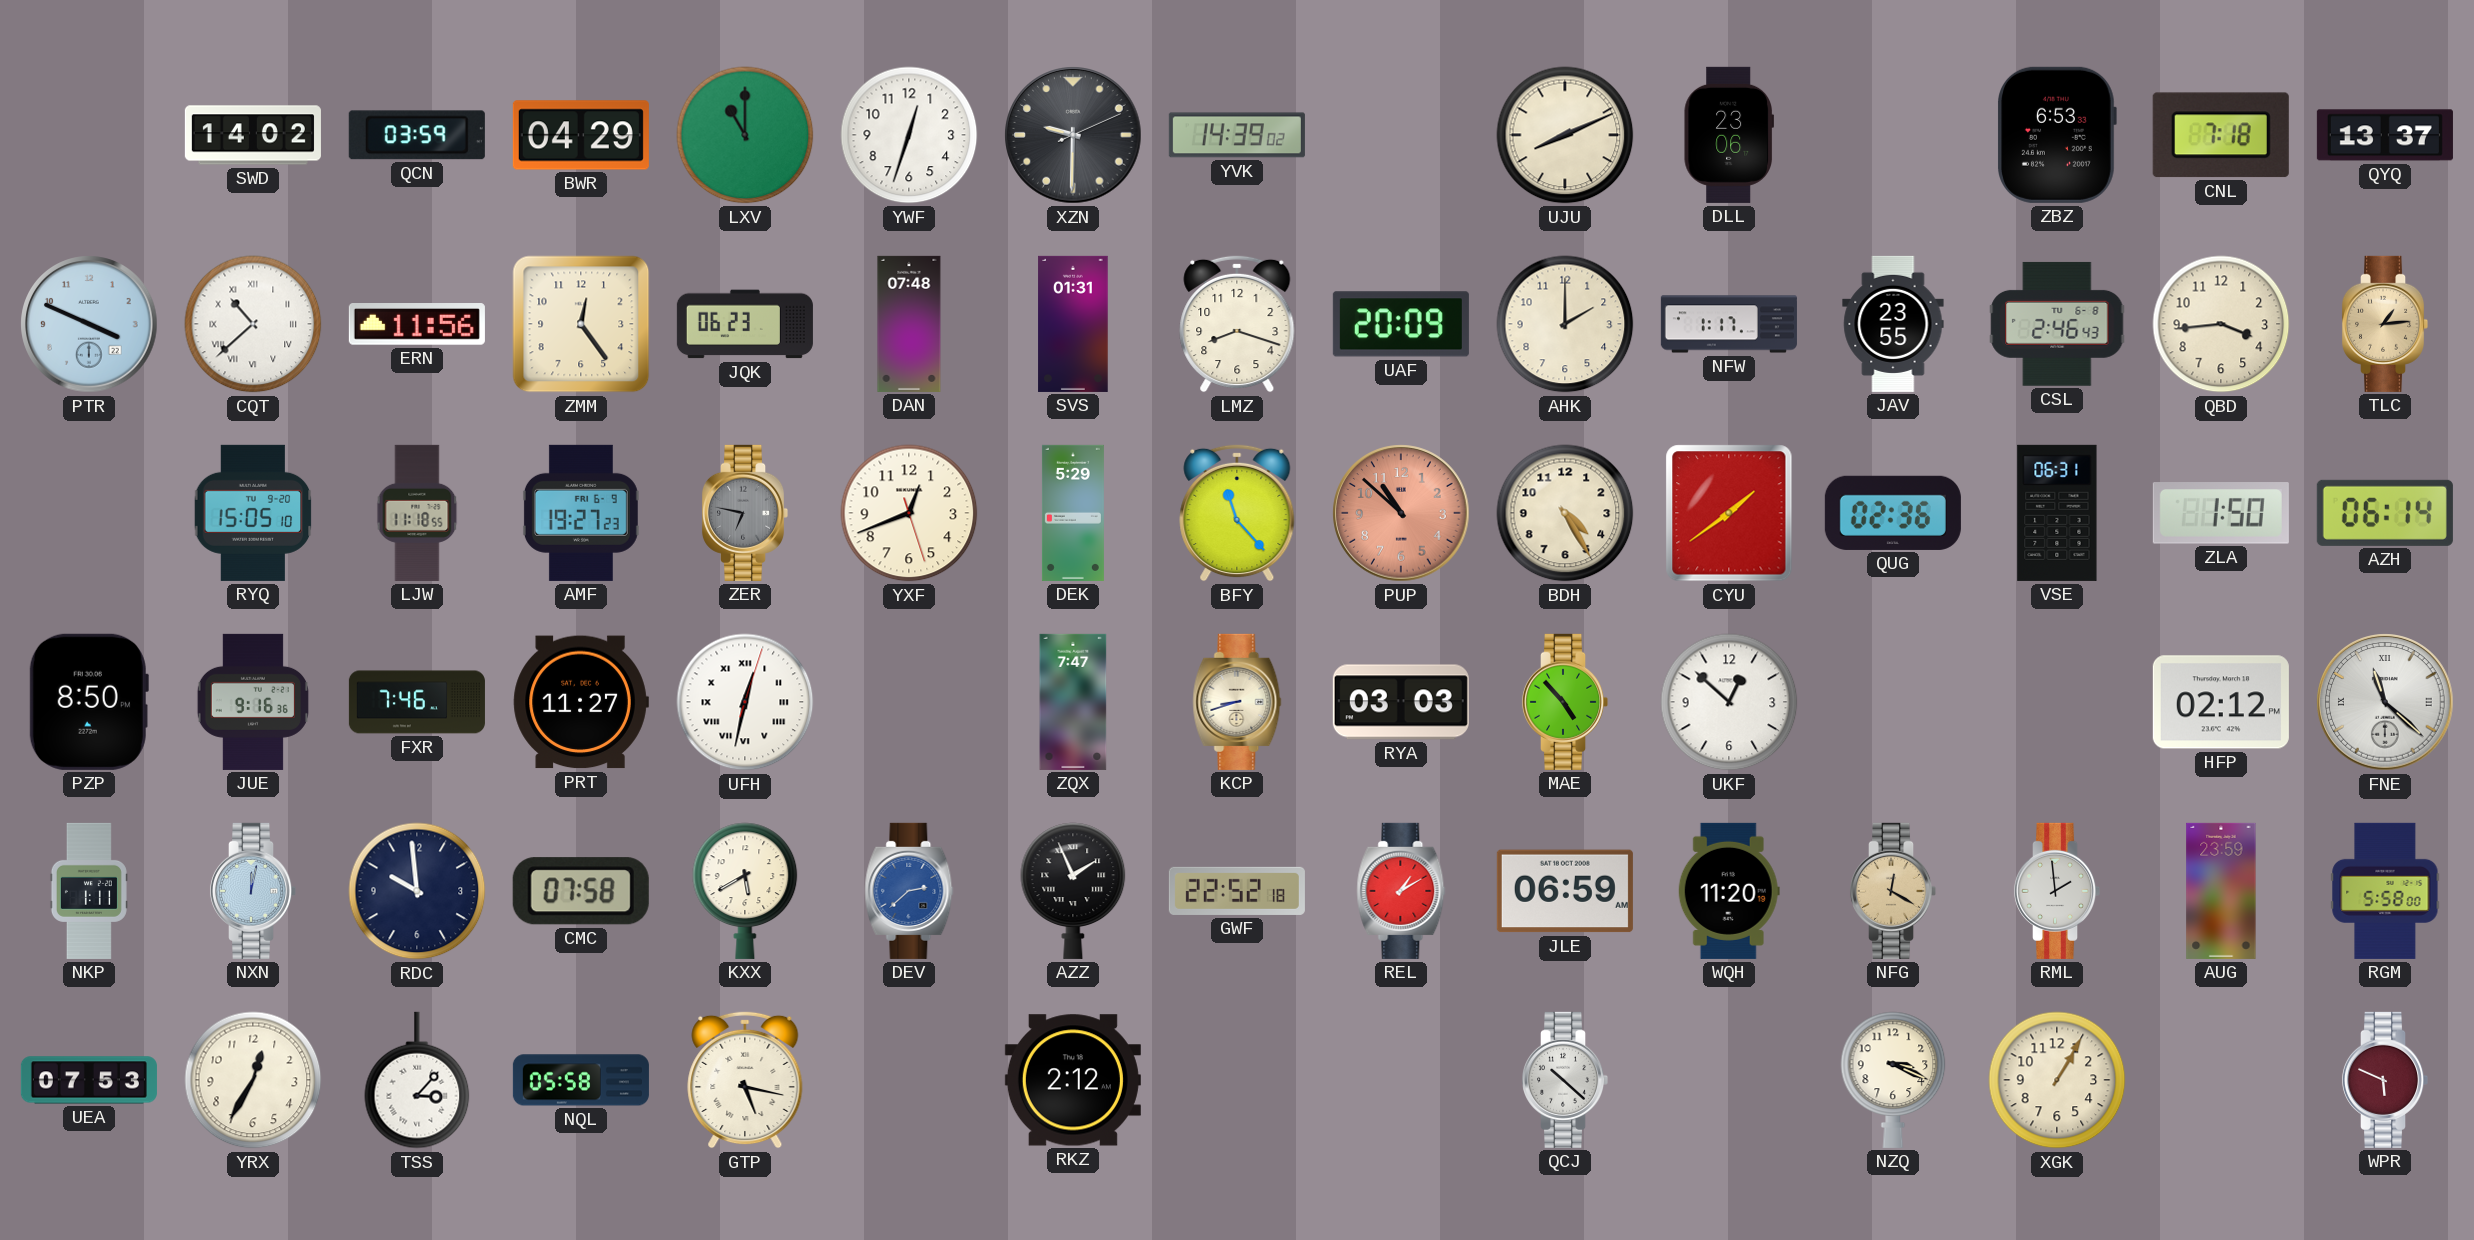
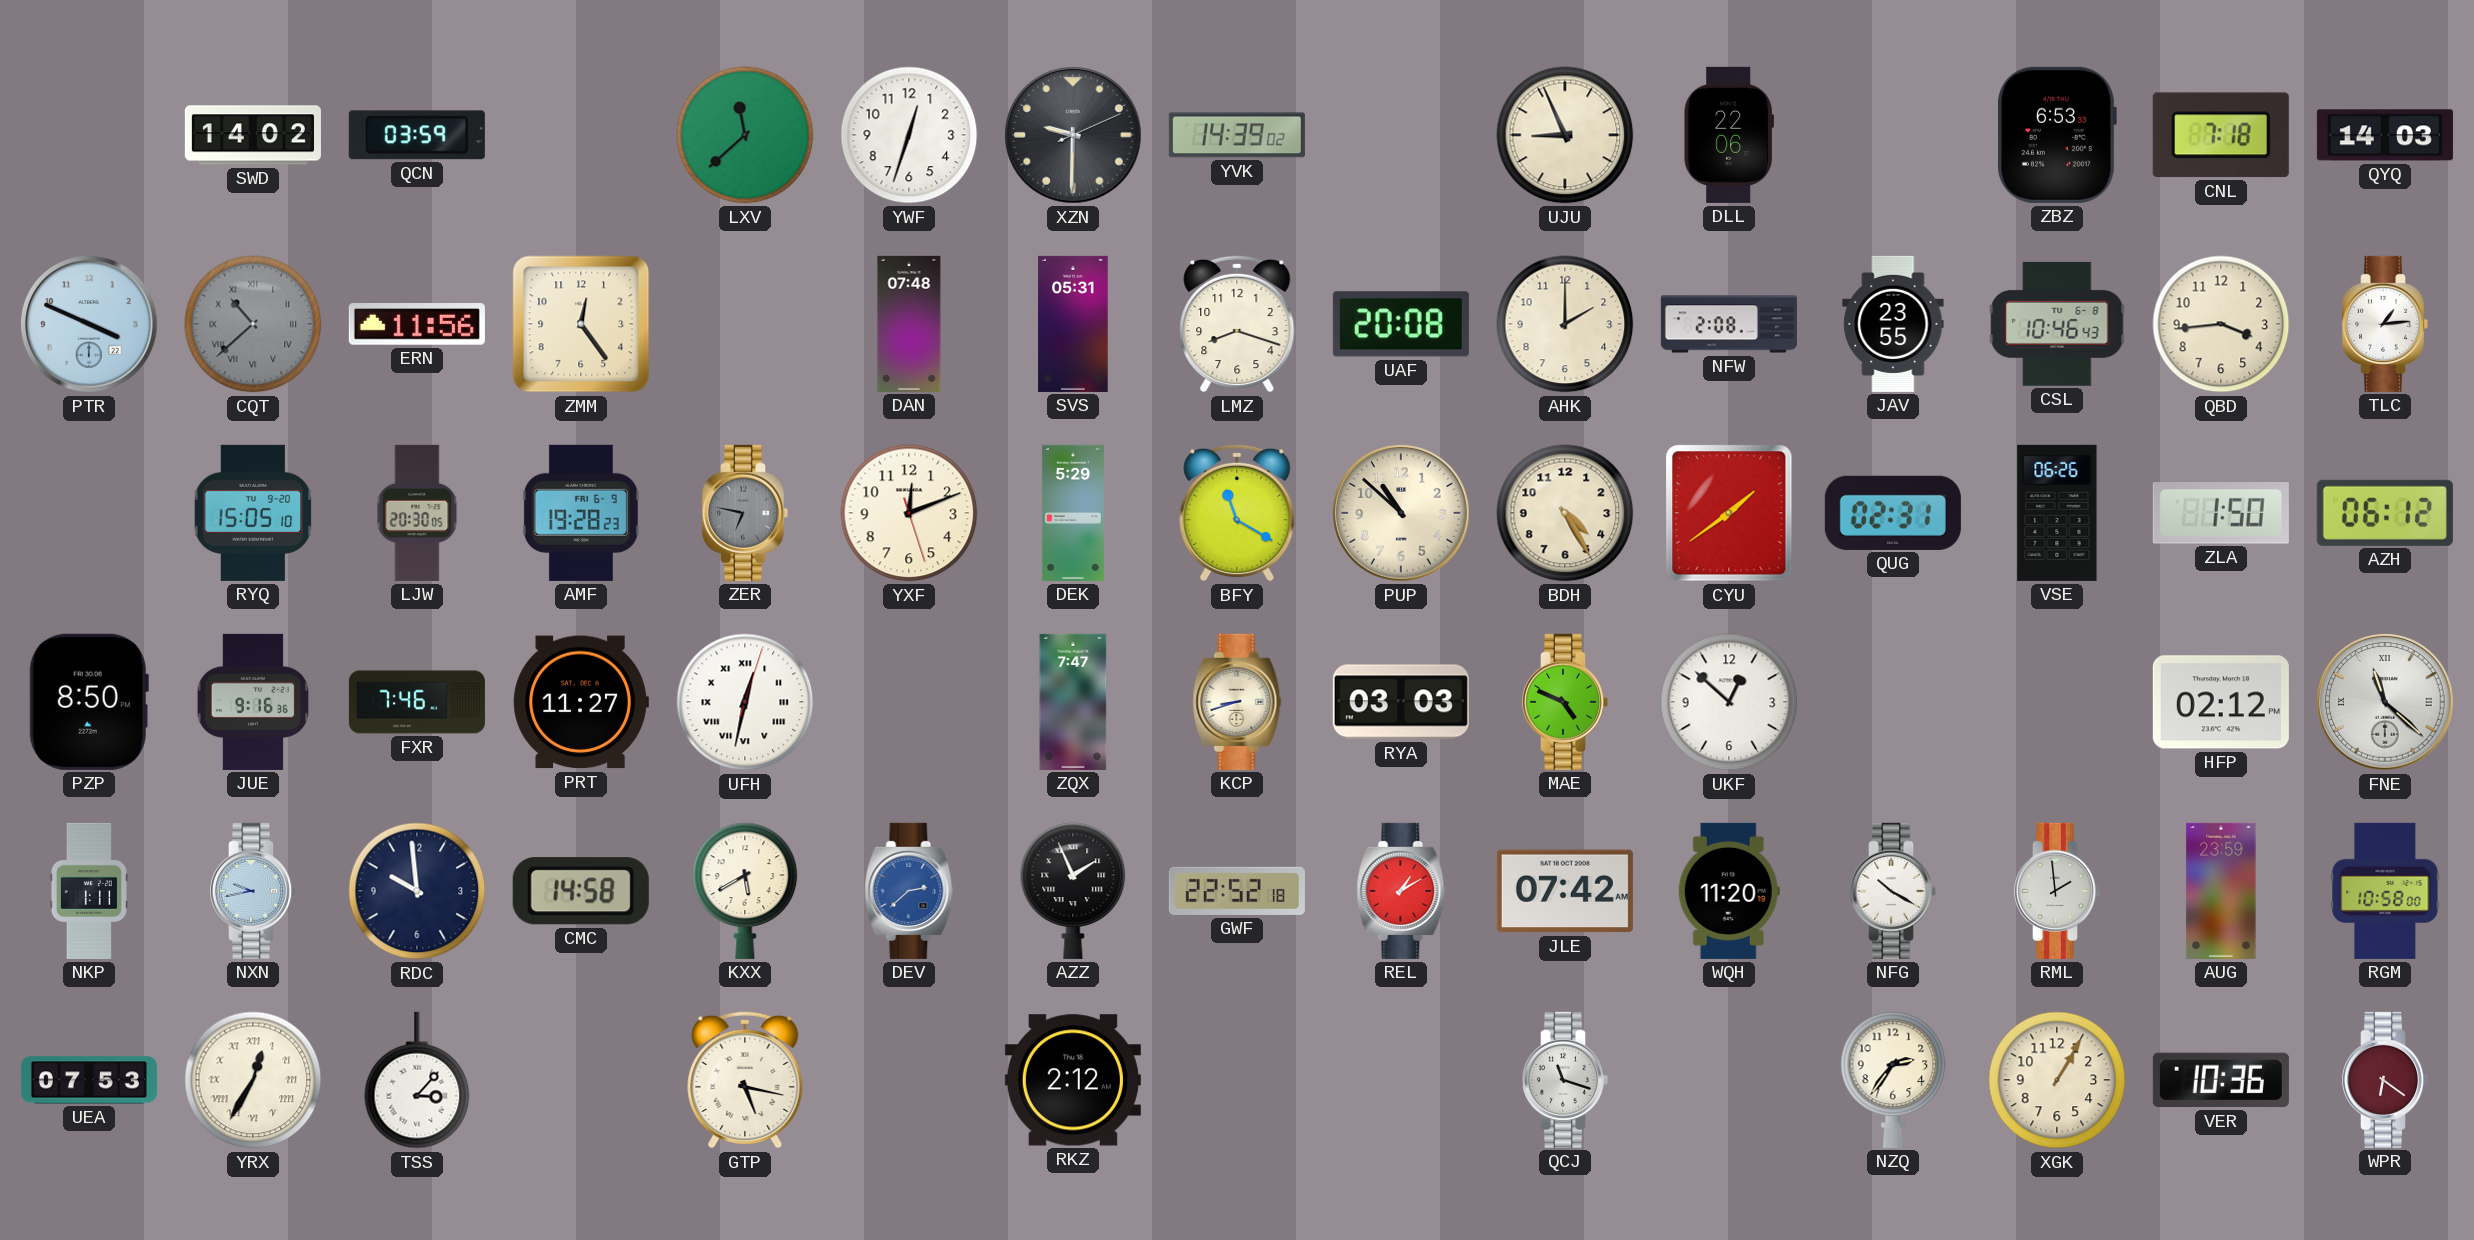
BWR: 04:29 -> none (581, 135)
LXV: 11:00 -> 11:38 (745, 135)
UJU: 8:11 -> 8:56 (1565, 135)
DLL: 23:06 -> 22:06 (1729, 135)
QYQ: 13:37 -> 14:03 (2385, 135)
CQT dial: white -> grey (253, 324)
JQK: 06:23 -> none (745, 324)
SVS: 01:31 -> 05:31 (1073, 324)
UAF: 20:09 -> 20:08 (1401, 324)
NFW: 1:17 -> 2:08 (1729, 324)
CSL: 2:46 -> 10:46 (2057, 324)
TLC dial: champagne -> white (2385, 324)
LJW: 11:18 -> 20:30 (417, 513)
AMF: 19:27 -> 19:28 (581, 513)
YXF: 12:41 -> 12:11 (909, 513)
BFY: 11:23 -> 11:20 (1237, 513)
PUP dial: salmon -> cream (1401, 513)
QUG: 02:36 -> 02:31 (1893, 513)
VSE: 06:31 -> 06:26 (2057, 513)
AZH: 06:14 -> 06:12 (2385, 513)
MAE: 4:53 -> 4:49 (1565, 702)
NXN: 12:02 -> 9:43 (253, 891)
CMC: 07:58 -> 14:58 (581, 891)
JLE: 06:59 -> 07:42 (1565, 891)
NFG: 12:20 -> 10:20 (1893, 891)
NFG dial: champagne -> white (1893, 891)
RGM: 5:58 -> 10:58 (2385, 891)
YRX numerals: Arabic -> Roman (253, 1080)
NQL: 05:58 -> none (581, 1080)
QCJ: 10:22 -> 11:18 (1565, 1080)
NZQ: 3:19 -> 2:36 (1893, 1080)
VER: none -> 10:36 (2221, 1080)
WPR: 5:49 -> 6:21 (2385, 1080)
